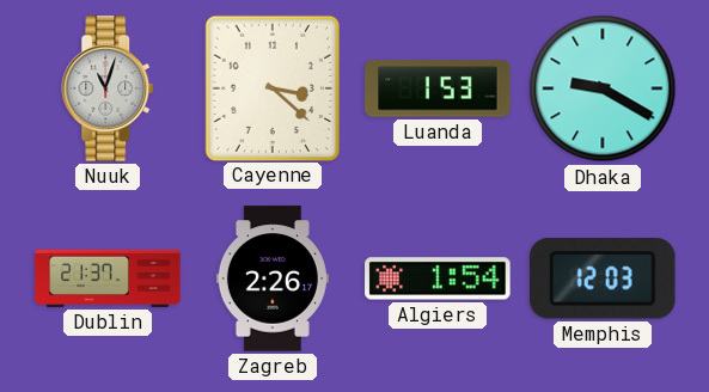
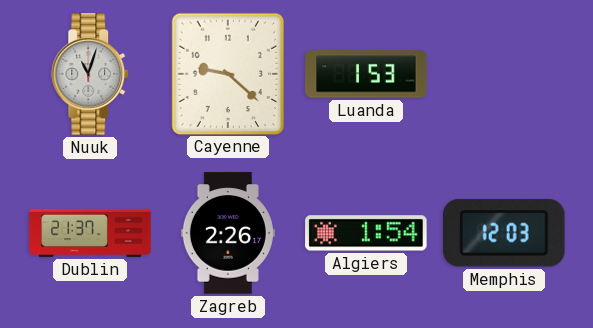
Cayenne: 3:22 -> 9:22 (228, 73)
Dhaka: 9:20 -> none (603, 88)
